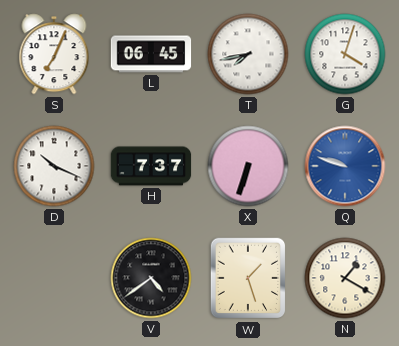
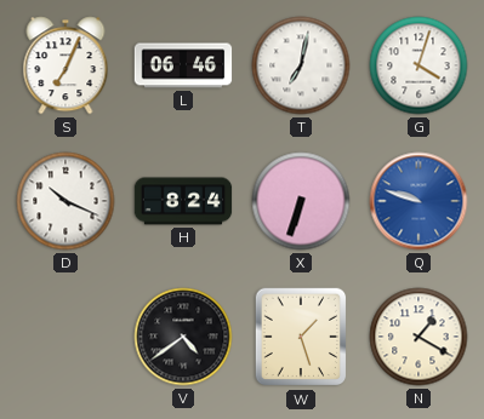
L: 06:45 -> 06:46 (183, 65)
T: 7:43 -> 7:02 (301, 65)
H: 7:37 -> 8:24 (183, 201)
